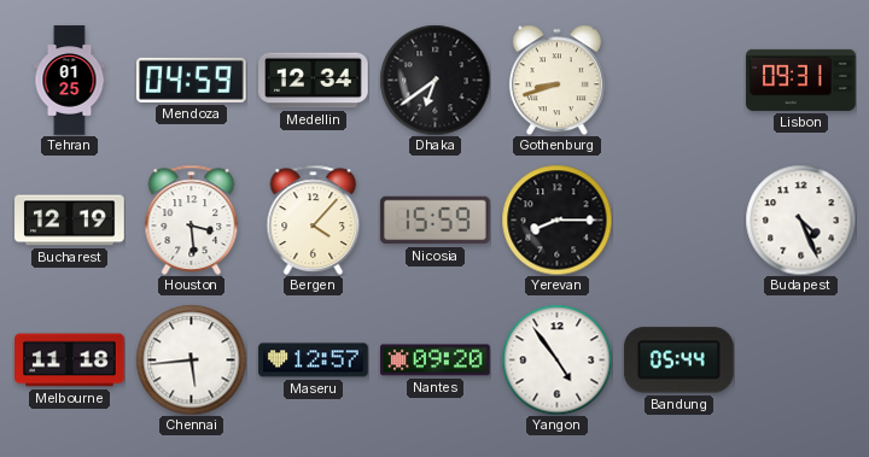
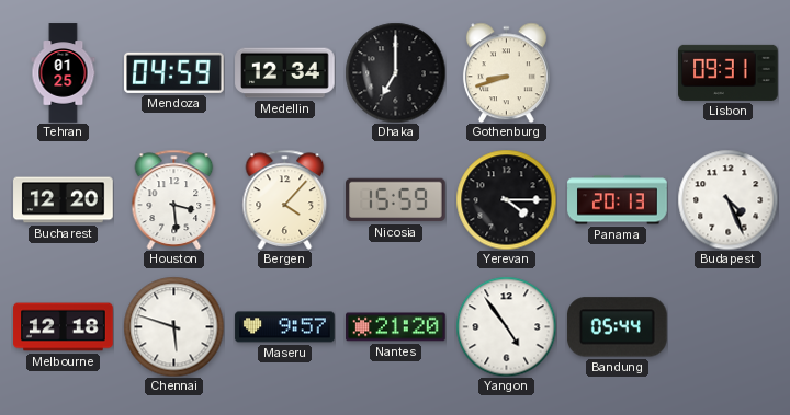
Dhaka: 6:39 -> 7:00 (395, 72)
Bucharest: 12:19 -> 12:20 (64, 200)
Yerevan: 8:15 -> 4:15 (506, 199)
Panama: none -> 20:13 (618, 200)
Melbourne: 11:18 -> 12:18 (64, 327)
Chennai: 5:44 -> 5:48 (173, 326)
Maseru: 12:57 -> 9:57 (285, 327)
Nantes: 09:20 -> 21:20 (396, 327)
